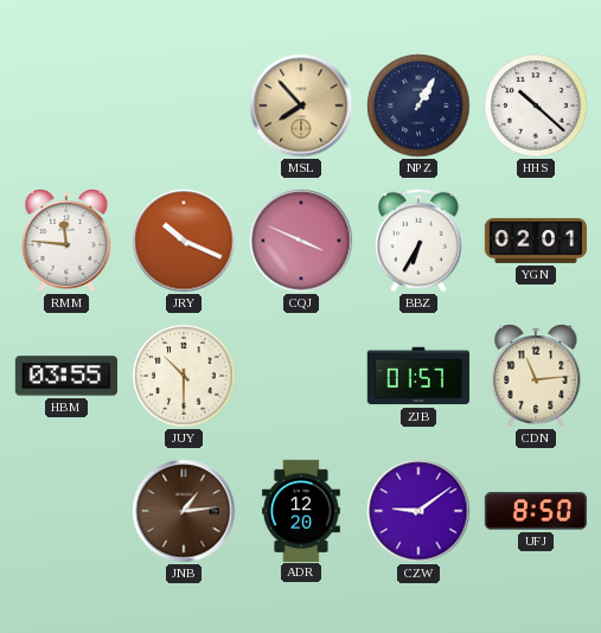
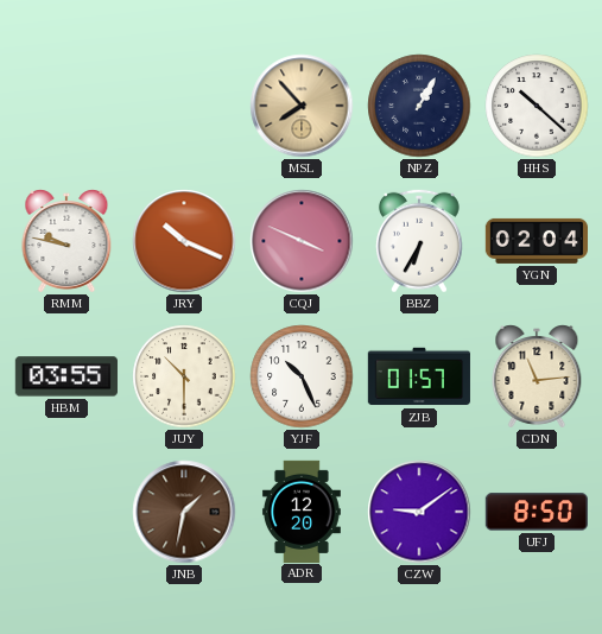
RMM: 11:46 -> 9:47 (66, 241)
YGN: 02:01 -> 02:04 (536, 241)
YJF: none -> 10:26 (302, 376)
JNB: 1:14 -> 1:32 (184, 512)
